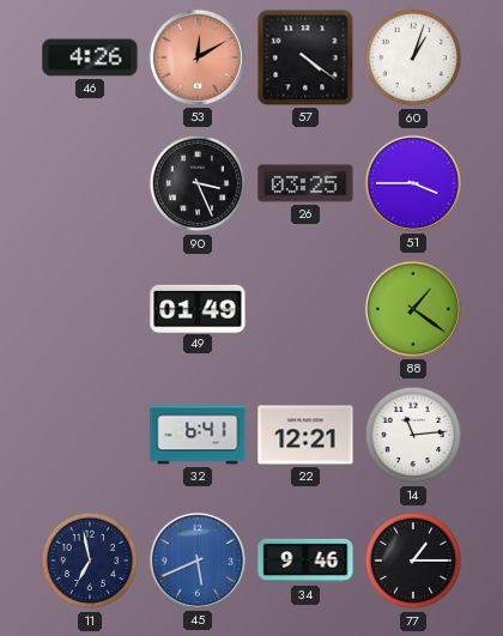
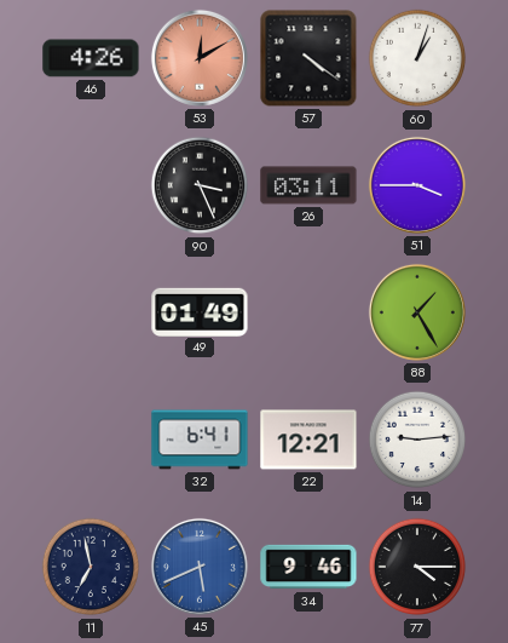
26: 03:25 -> 03:11 (308, 185)
88: 1:21 -> 1:25 (417, 312)
14: 11:14 -> 9:14 (417, 440)
77: 1:15 -> 4:15 (417, 567)
